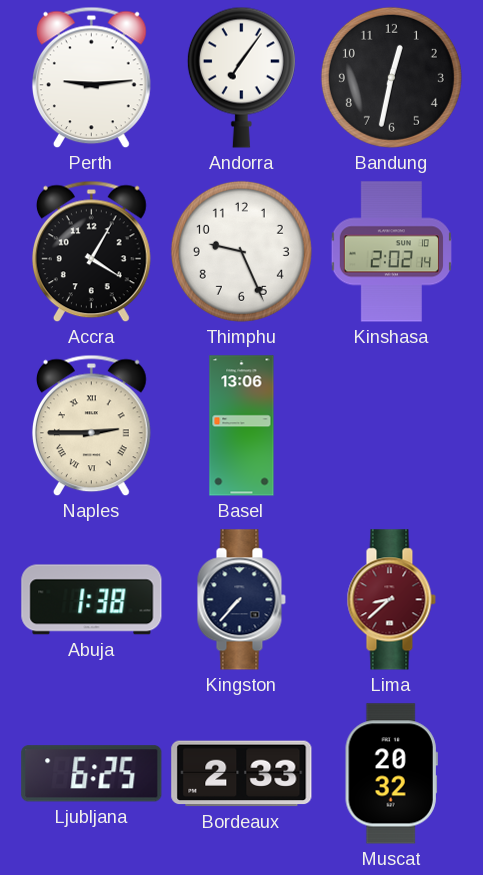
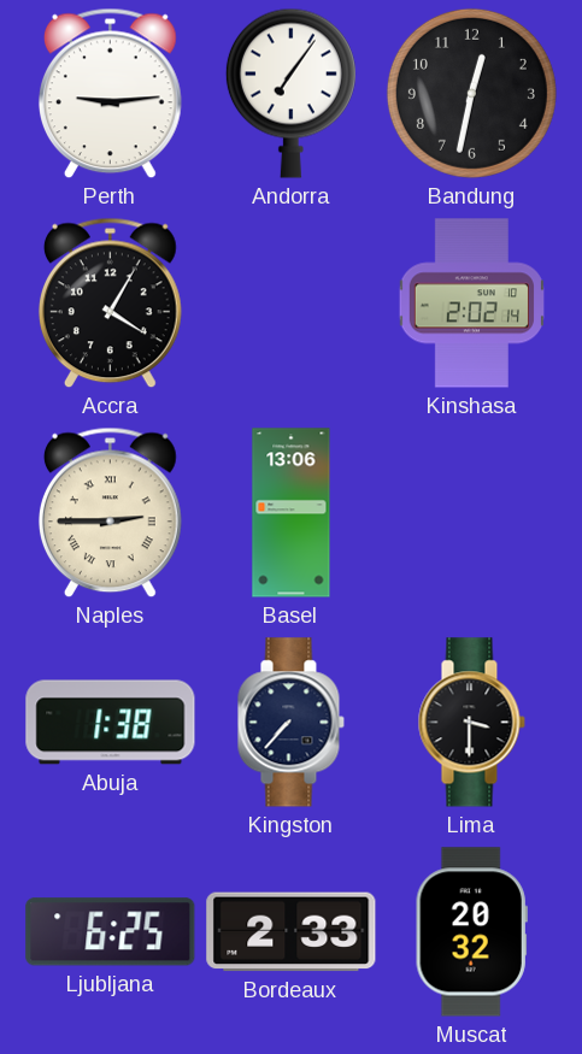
Thimphu: 9:26 -> none (241, 251)
Lima: 8:38 -> 3:30 (471, 723)
Lima dial: burgundy -> black (471, 723)
